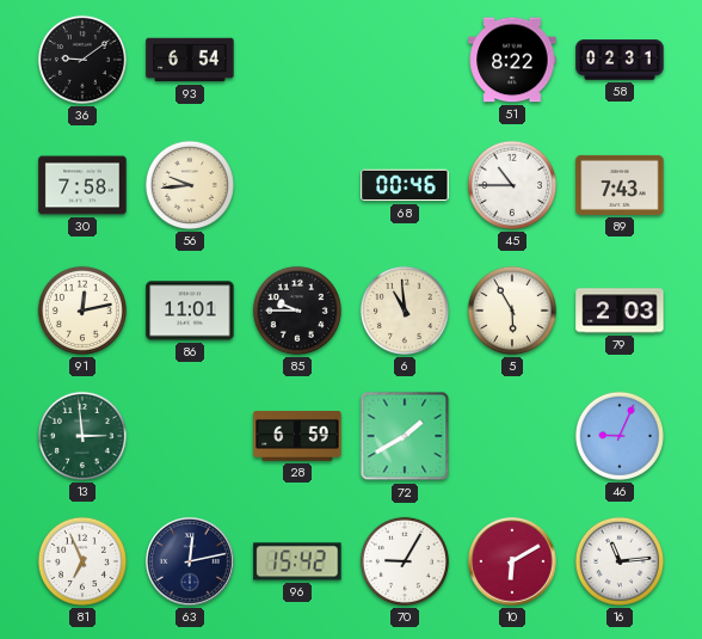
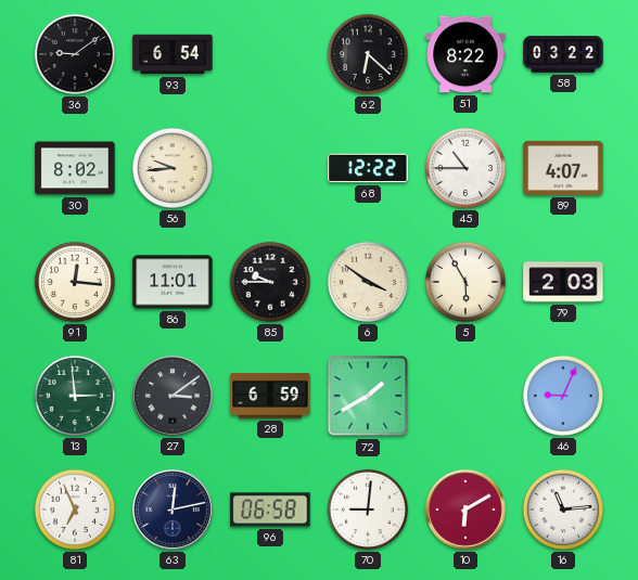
62: none -> 6:22 (368, 54)
58: 02:31 -> 03:22 (563, 54)
30: 7:58 -> 8:02 (75, 168)
68: 00:46 -> 12:22 (368, 168)
89: 7:43 -> 4:07 (563, 168)
91: 12:13 -> 12:16 (75, 282)
6: 10:59 -> 3:51 (368, 282)
27: none -> 3:09 (173, 396)
96: 15:42 -> 06:58 (270, 510)
70: 9:05 -> 9:01 (368, 510)
